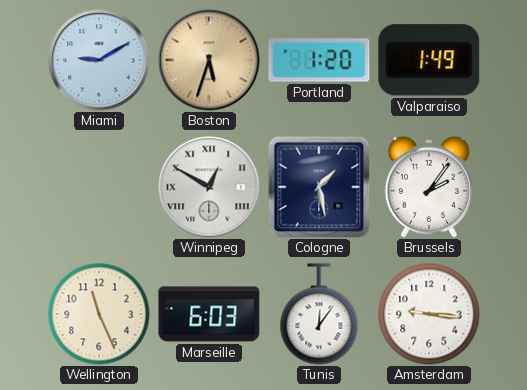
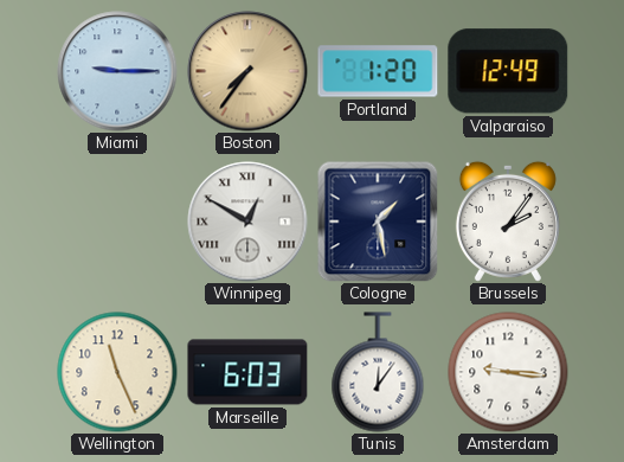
Miami: 9:10 -> 9:15 (117, 71)
Boston: 5:33 -> 7:36 (247, 71)
Valparaiso: 1:49 -> 12:49 (508, 71)
